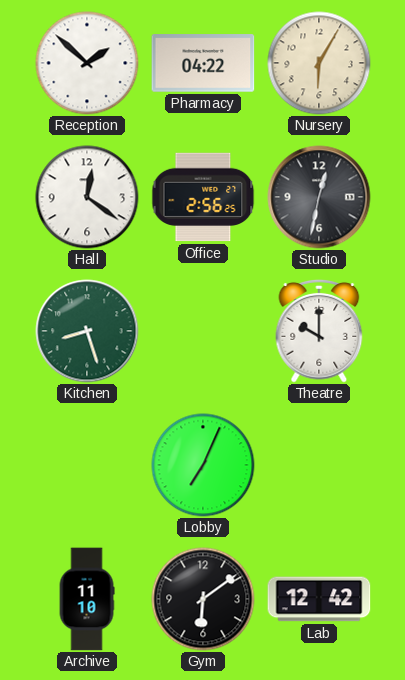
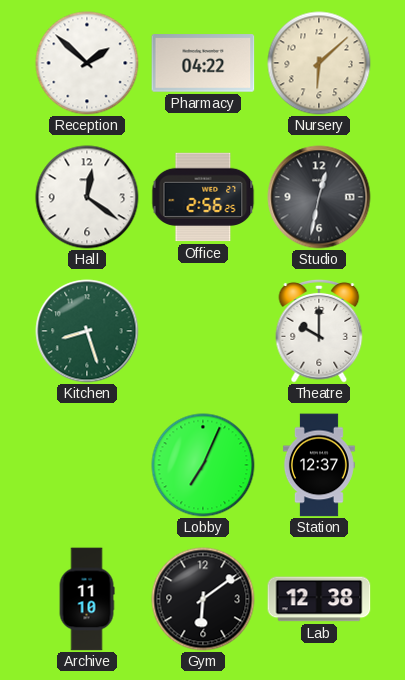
Nursery: 6:05 -> 6:08 (319, 63)
Station: none -> 12:37 (319, 465)
Lab: 12:42 -> 12:38 (319, 599)
